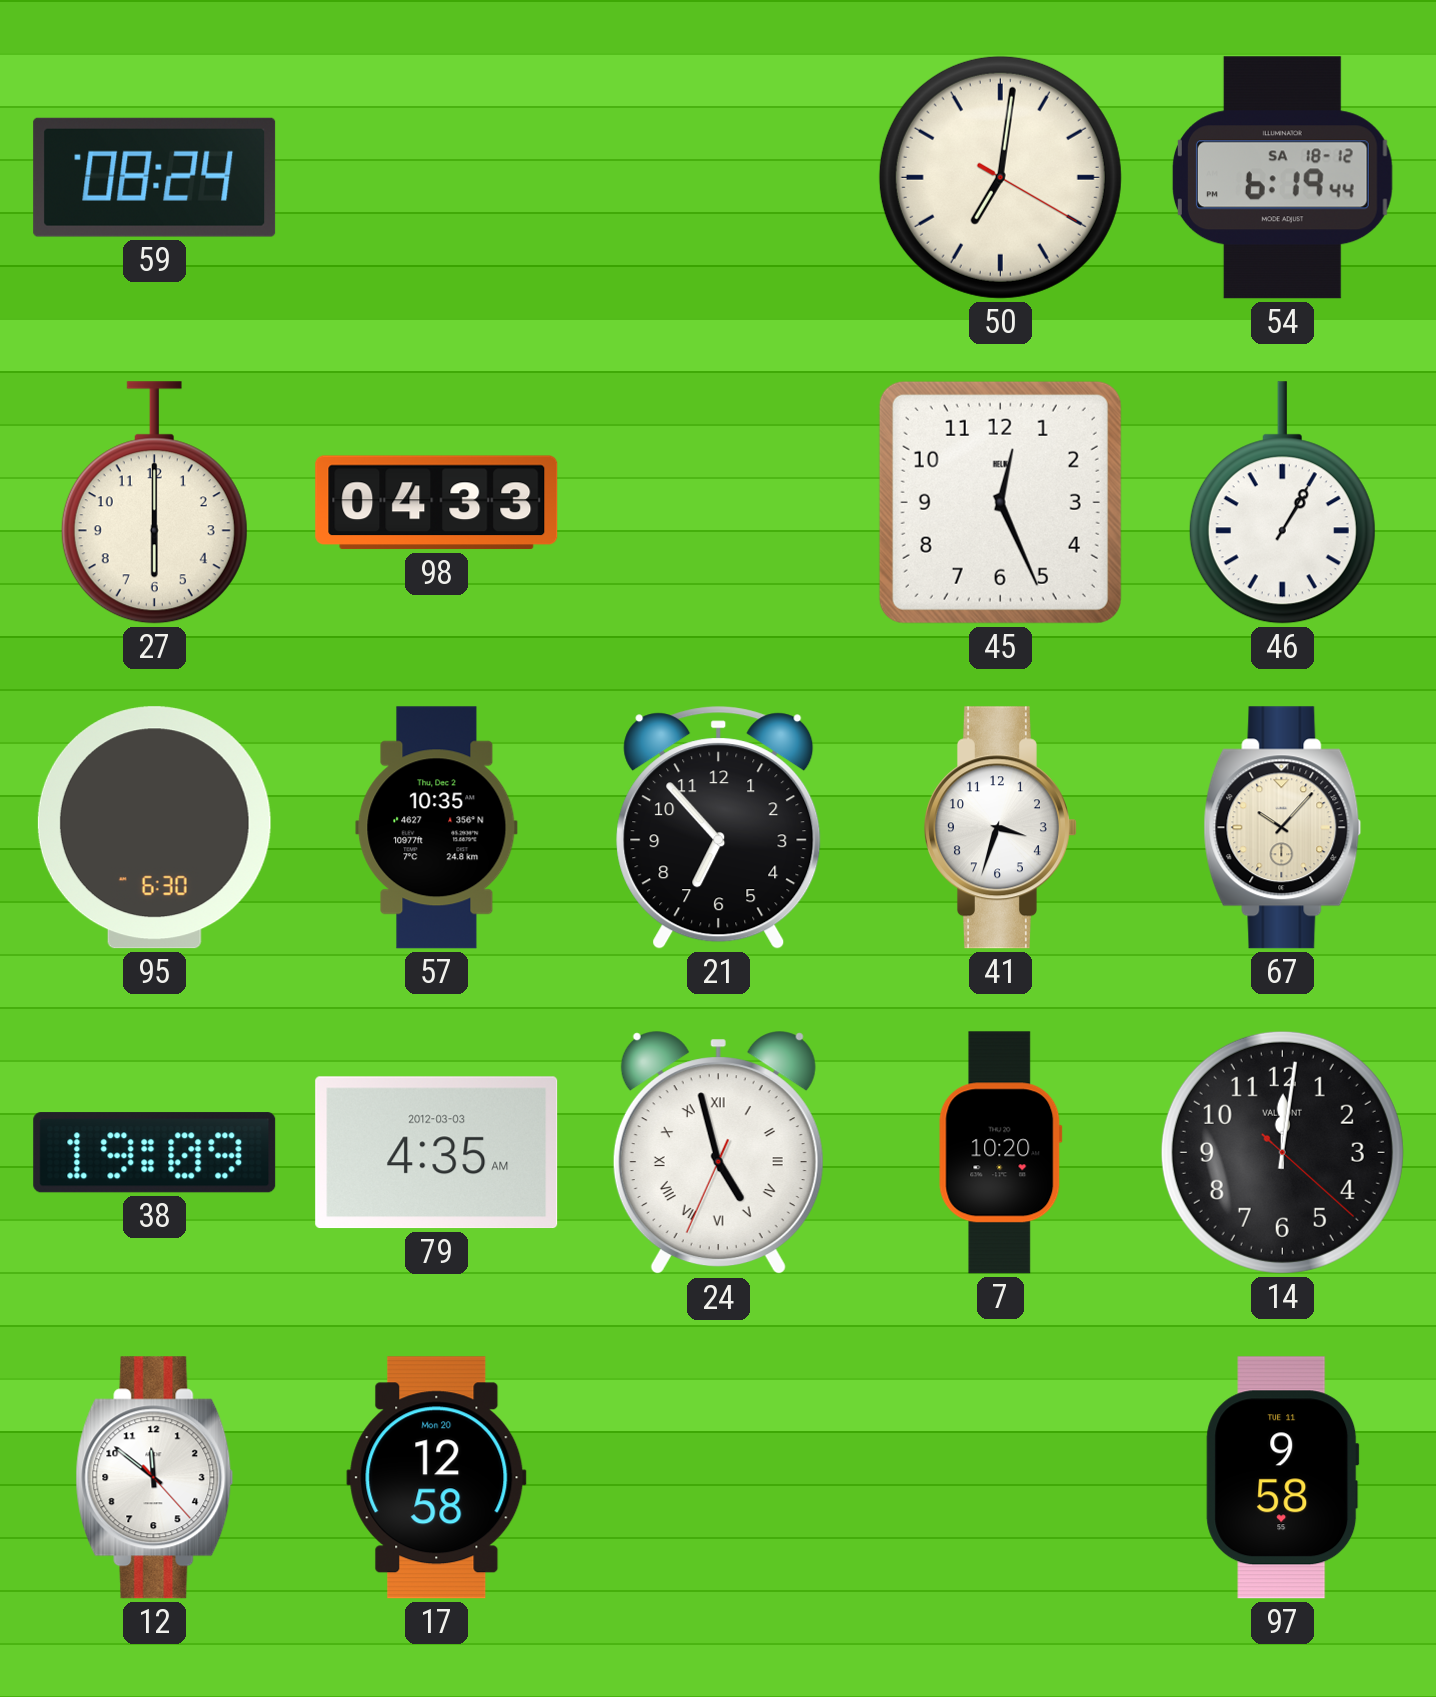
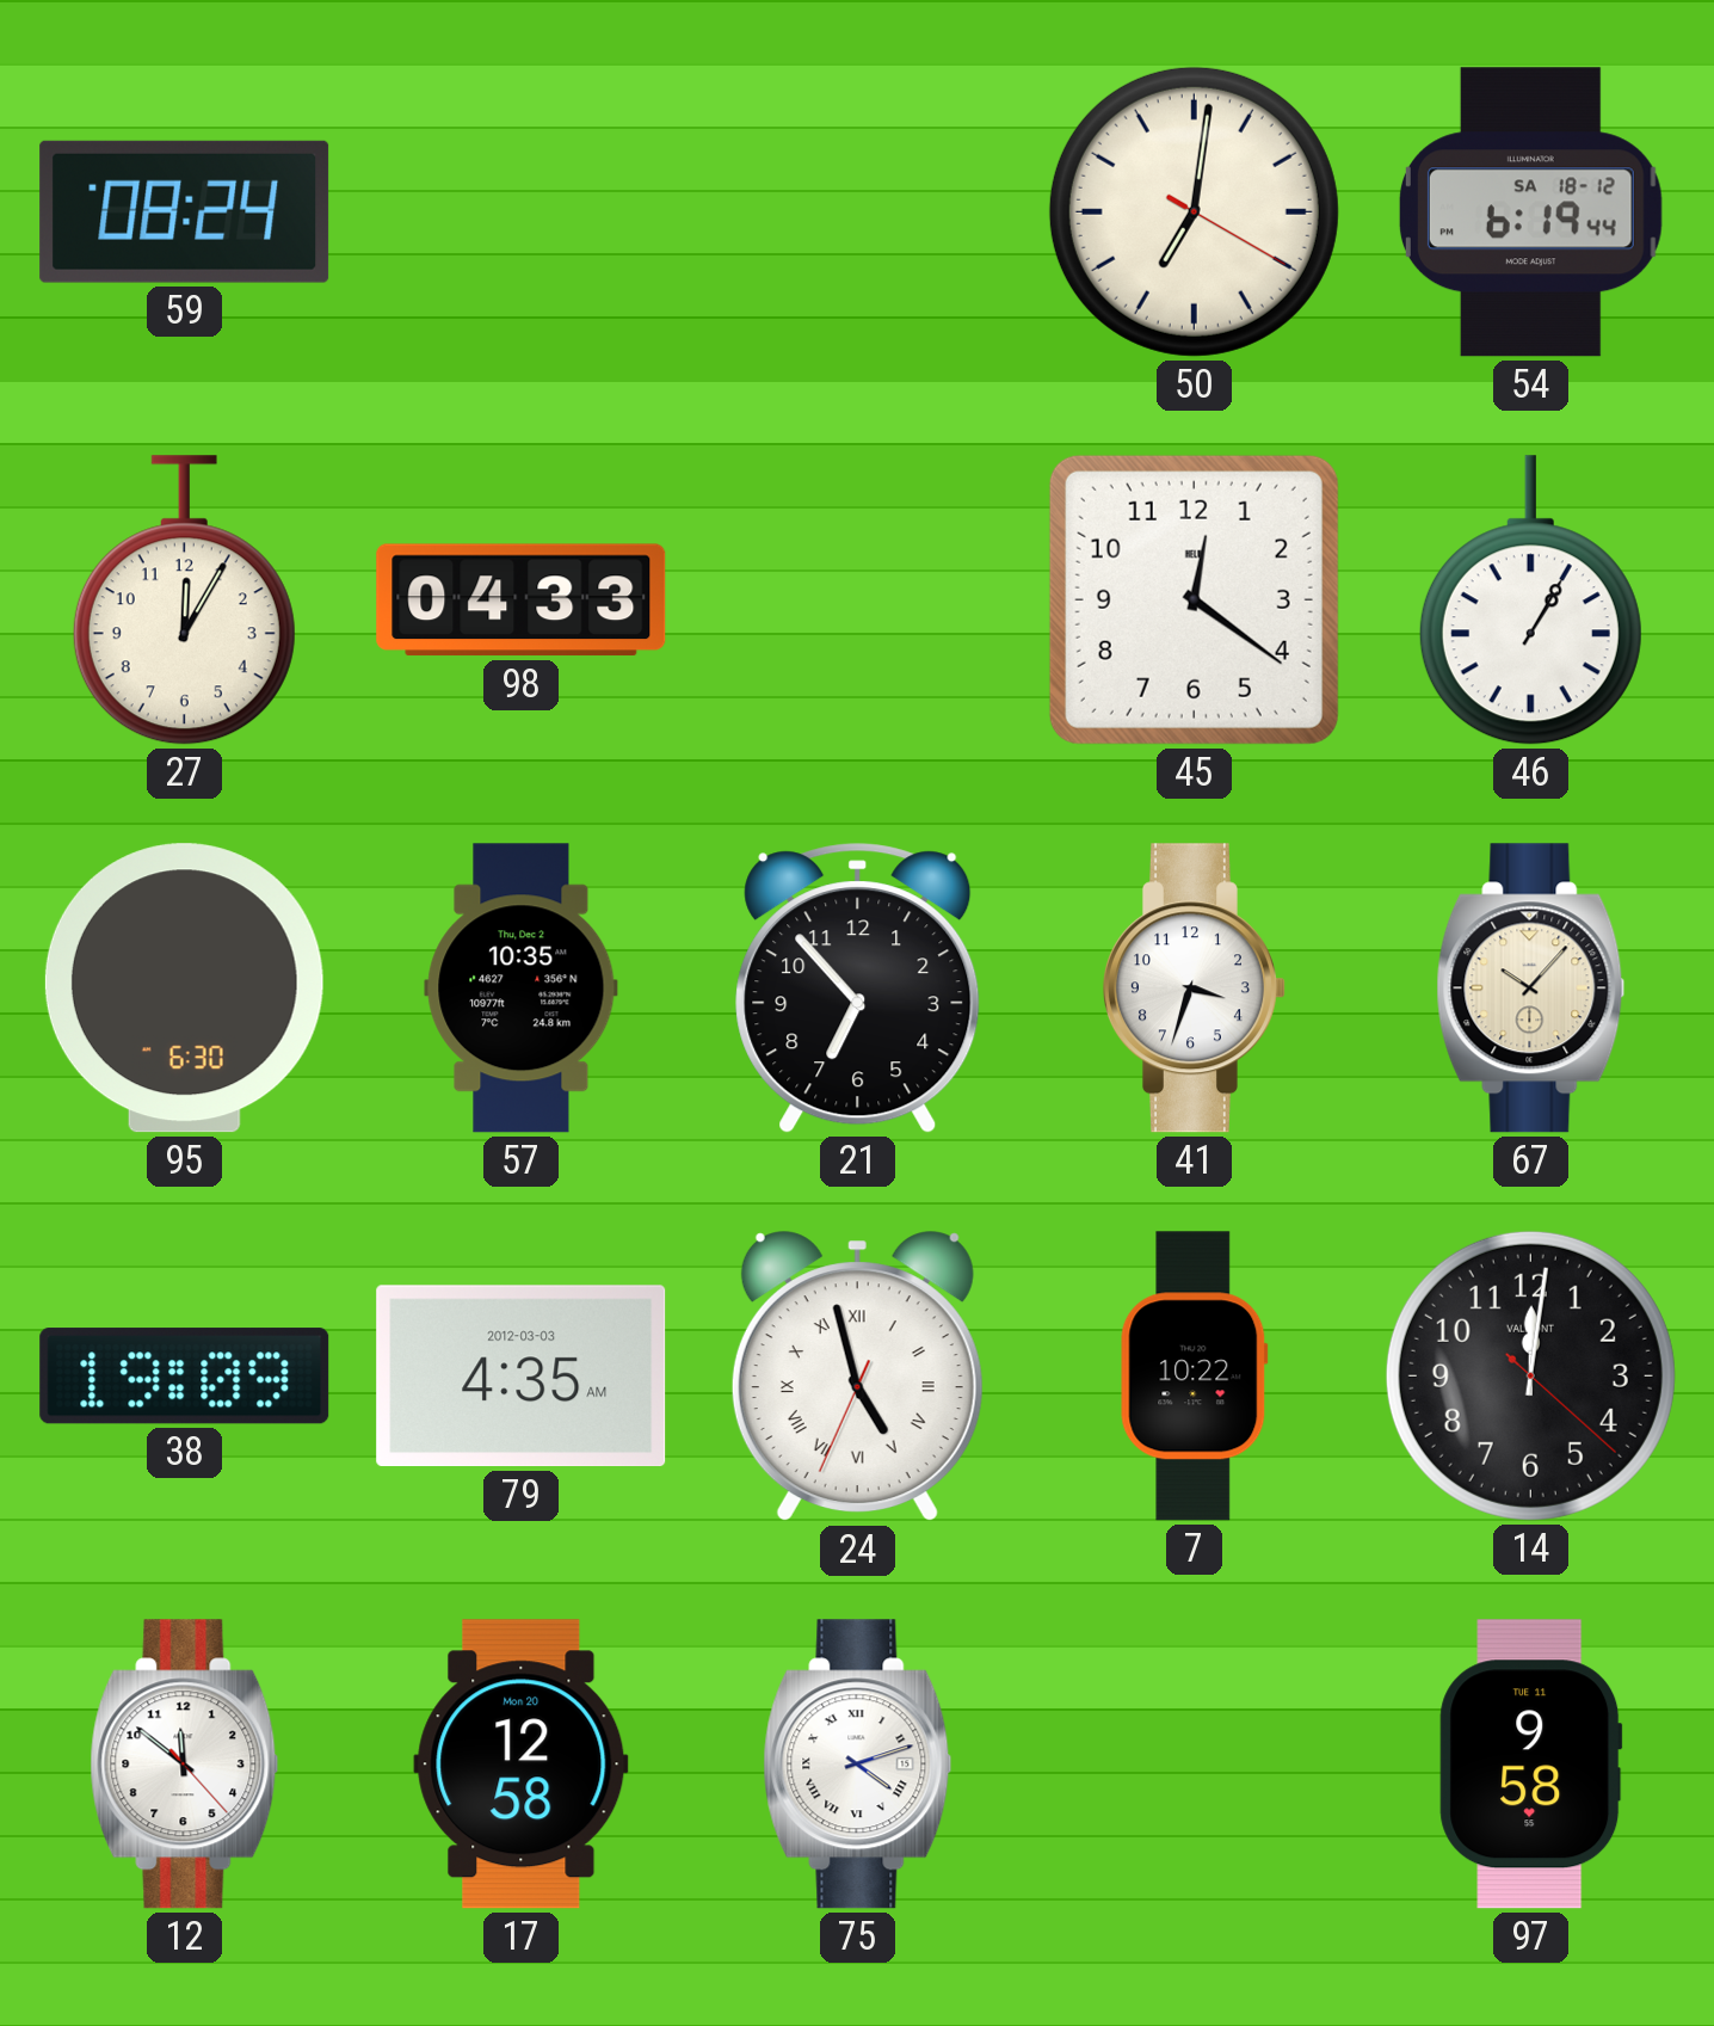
27: 6:00 -> 12:05 (184, 601)
45: 12:26 -> 12:21 (1194, 599)
7: 10:20 -> 10:22 (1195, 1377)
75: none -> 4:12 (858, 1765)
